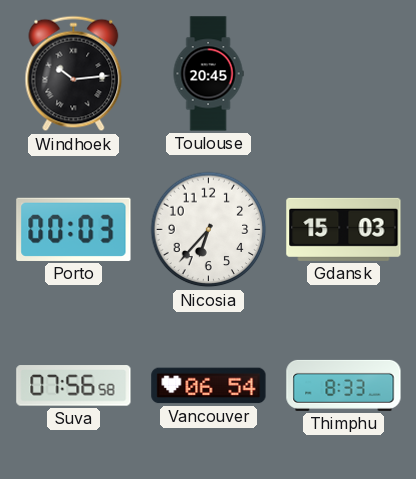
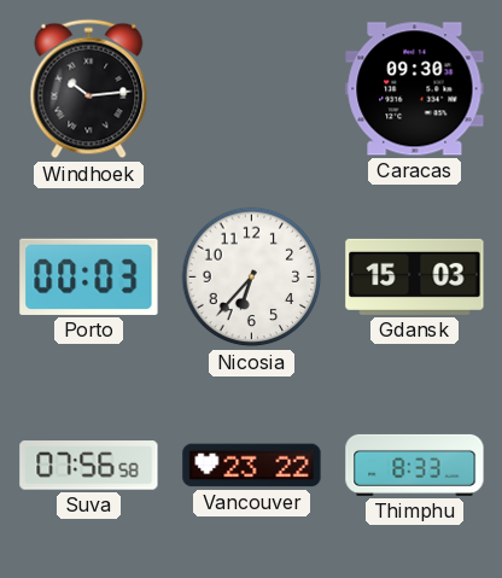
Toulouse: 20:45 -> none (208, 74)
Caracas: none -> 09:30 (415, 89)
Vancouver: 06:54 -> 23:22 (252, 466)
